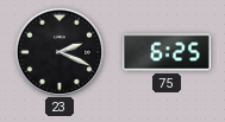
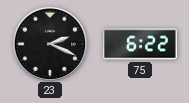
75: 6:25 -> 6:22 (140, 44)
